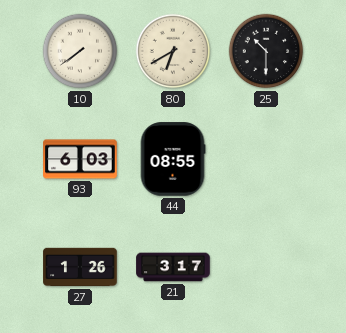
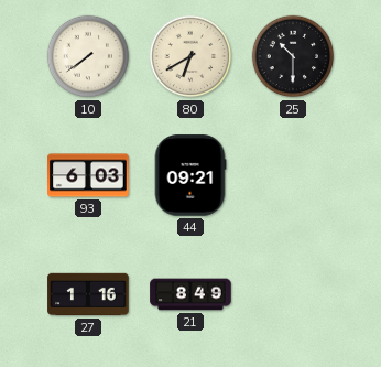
44: 08:55 -> 09:21 (190, 175)
27: 1:26 -> 1:16 (88, 294)
21: 3:17 -> 8:49 (190, 294)
